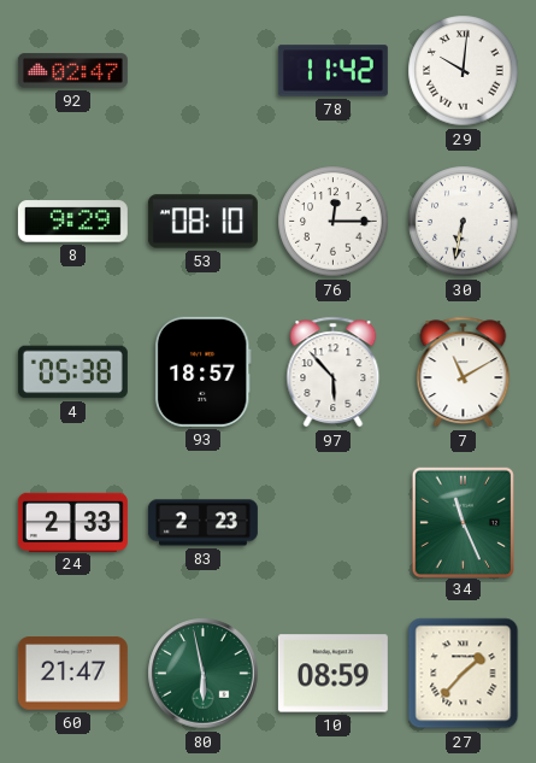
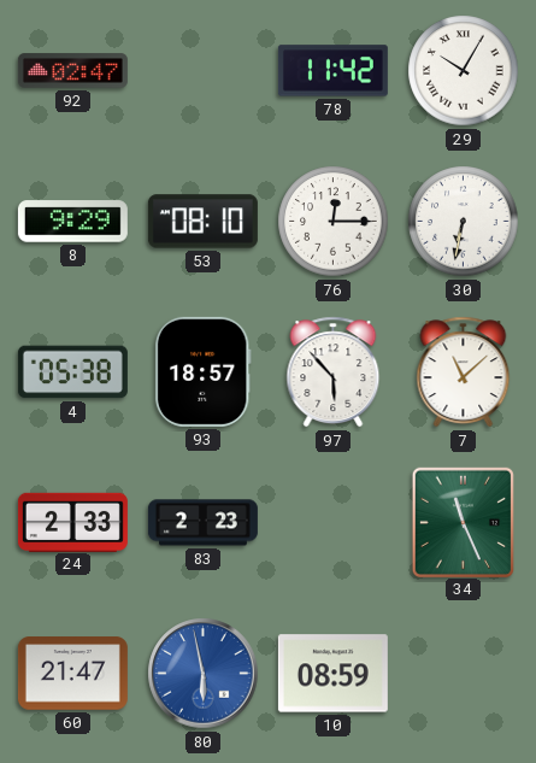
29: 10:01 -> 10:05 (464, 71)
7: 11:10 -> 11:08 (464, 372)
80 dial: green -> blue (204, 674)
27: 1:37 -> none (464, 674)
